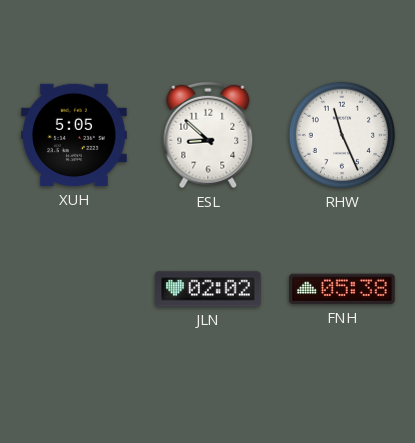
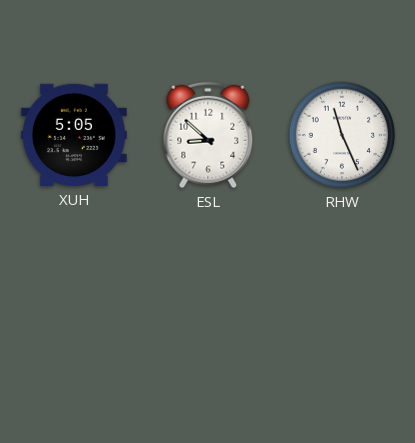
JLN: 02:02 -> none (208, 289)
FNH: 05:38 -> none (342, 289)
